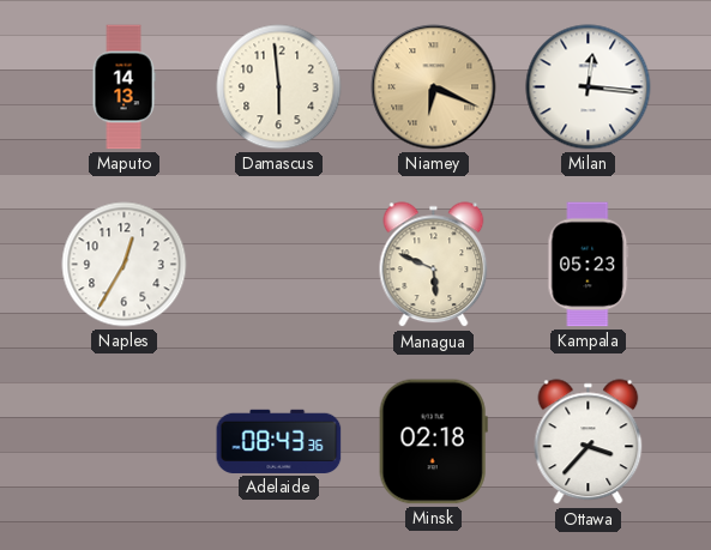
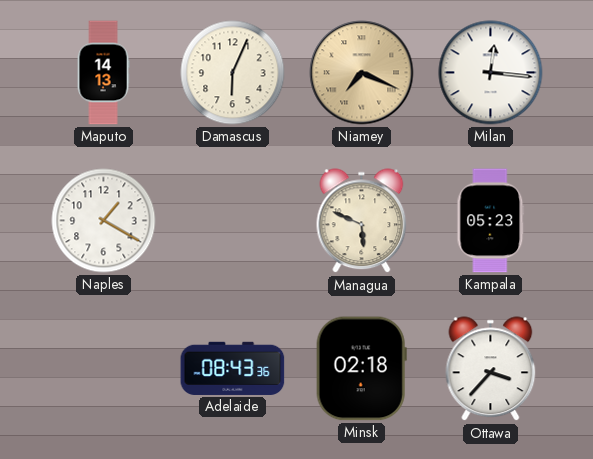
Damascus: 5:59 -> 6:04 (233, 73)
Niamey: 6:19 -> 7:19 (362, 73)
Naples: 12:35 -> 1:20 (104, 221)
